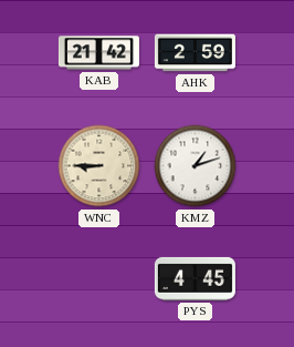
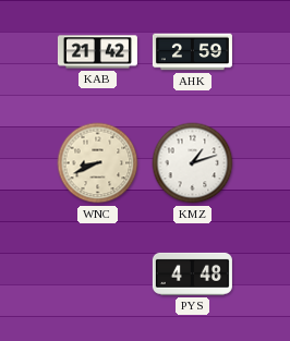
WNC: 8:45 -> 8:41 (98, 163)
PYS: 4:45 -> 4:48 (192, 273)
